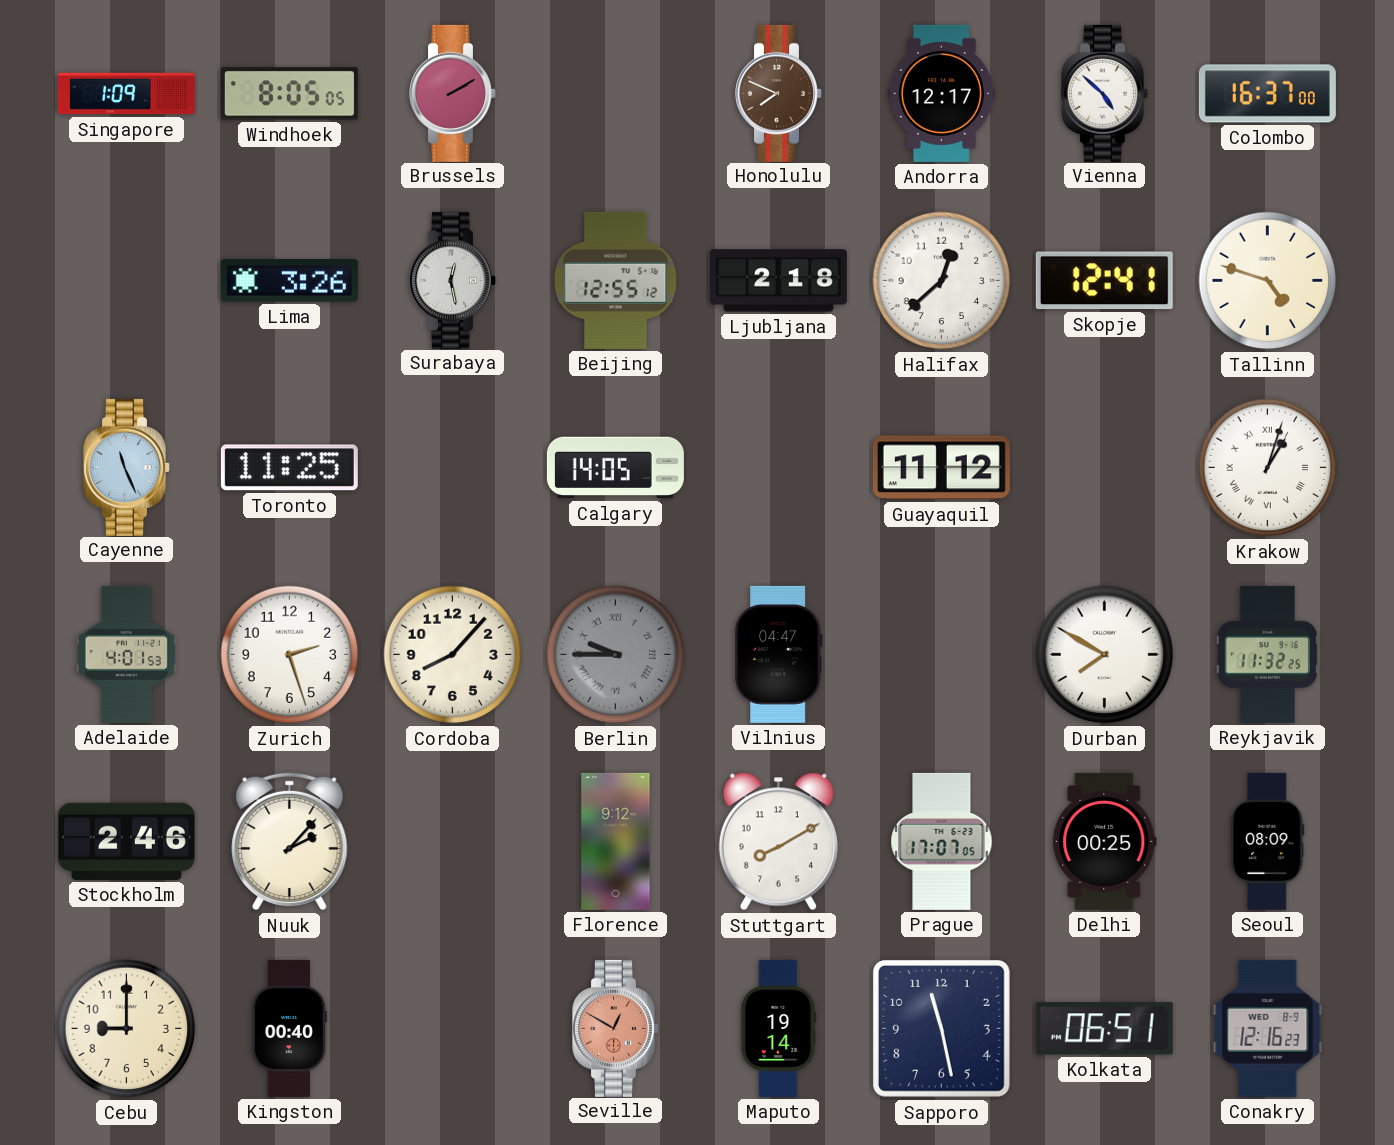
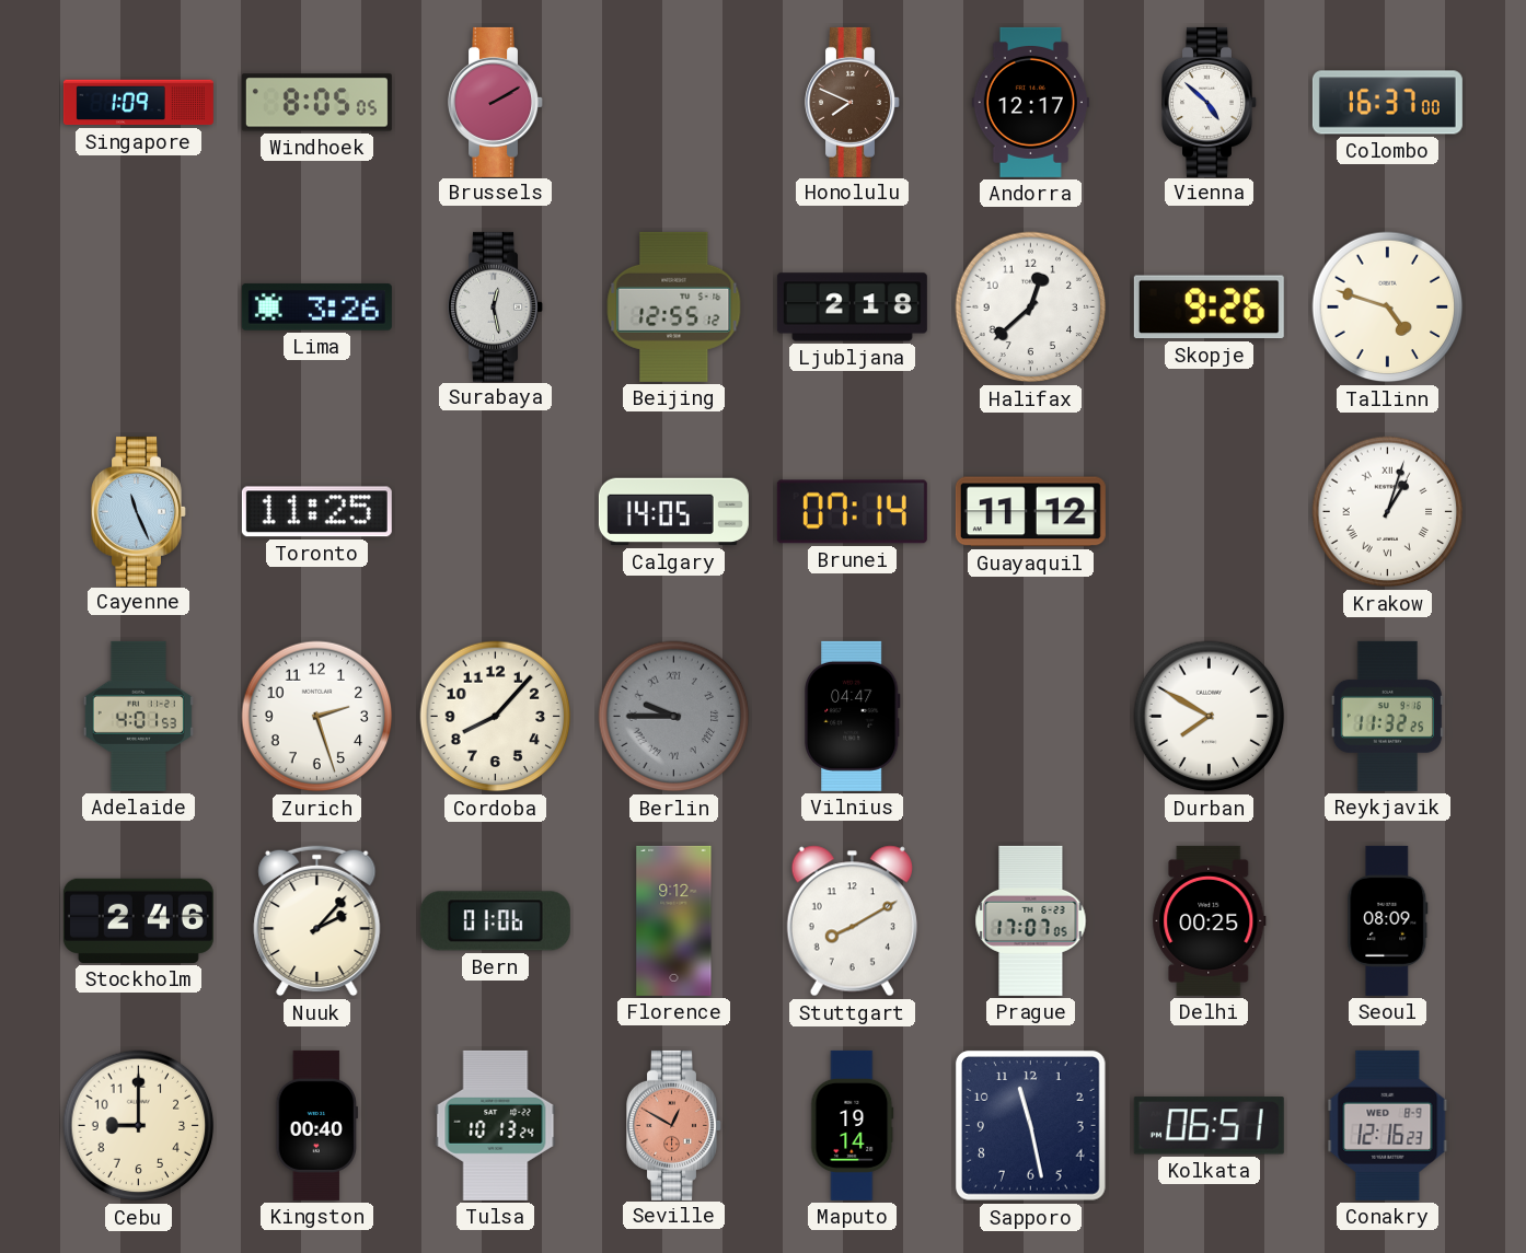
Skopje: 12:41 -> 9:26 (1209, 308)
Brunei: none -> 07:14 (852, 512)
Bern: none -> 01:06 (495, 921)
Tulsa: none -> 10:13 (496, 1125)
